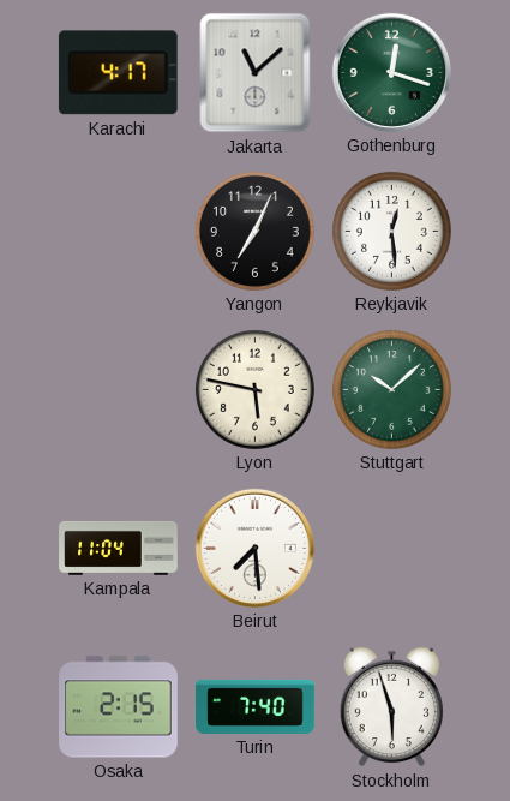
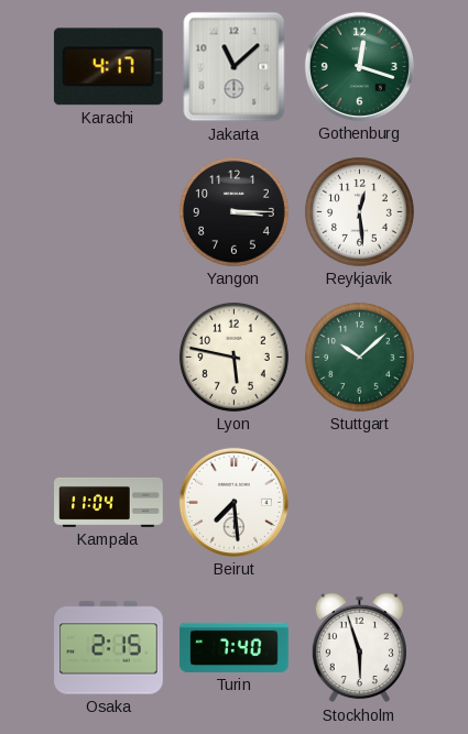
Yangon: 7:04 -> 3:15 (233, 211)
